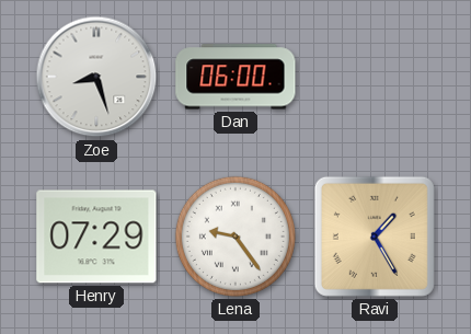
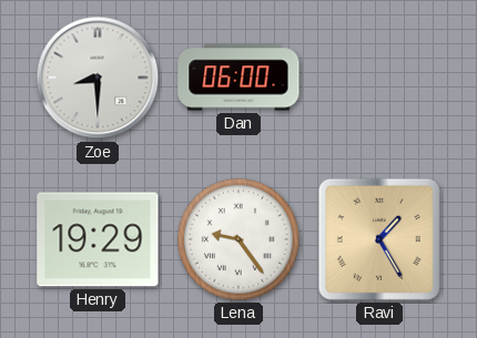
Zoe: 8:27 -> 8:30 (98, 78)
Henry: 07:29 -> 19:29 (98, 239)
